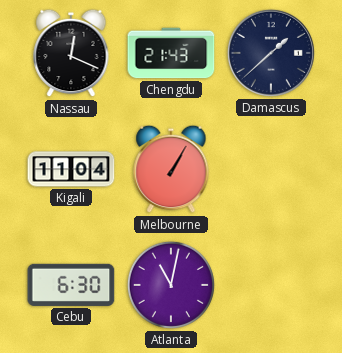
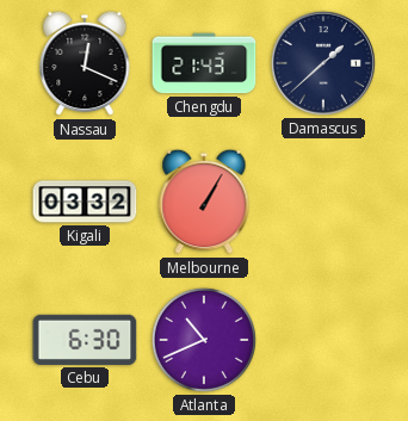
Kigali: 11:04 -> 03:32 (85, 202)
Atlanta: 11:02 -> 10:41 (204, 340)
